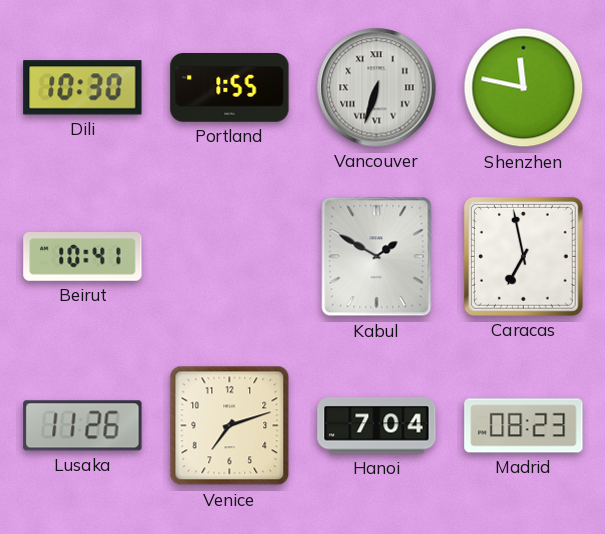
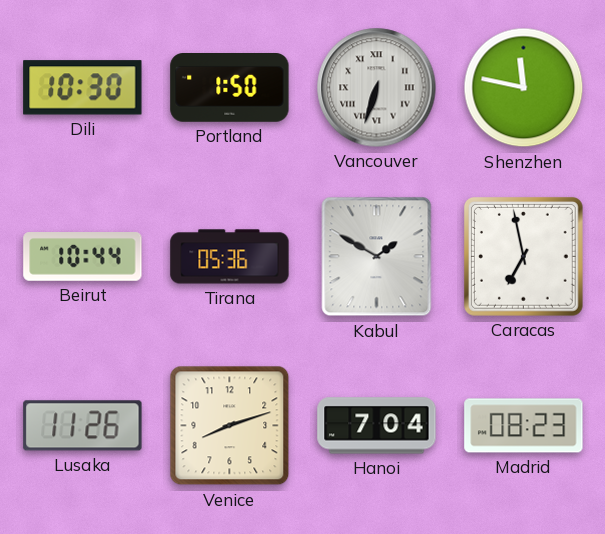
Portland: 1:55 -> 1:50 (230, 88)
Beirut: 10:41 -> 10:44 (83, 257)
Tirana: none -> 05:36 (230, 257)
Venice: 7:12 -> 8:12 (230, 426)
